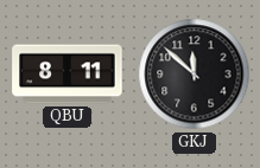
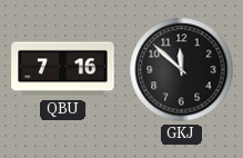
QBU: 8:11 -> 7:16 (63, 70)
